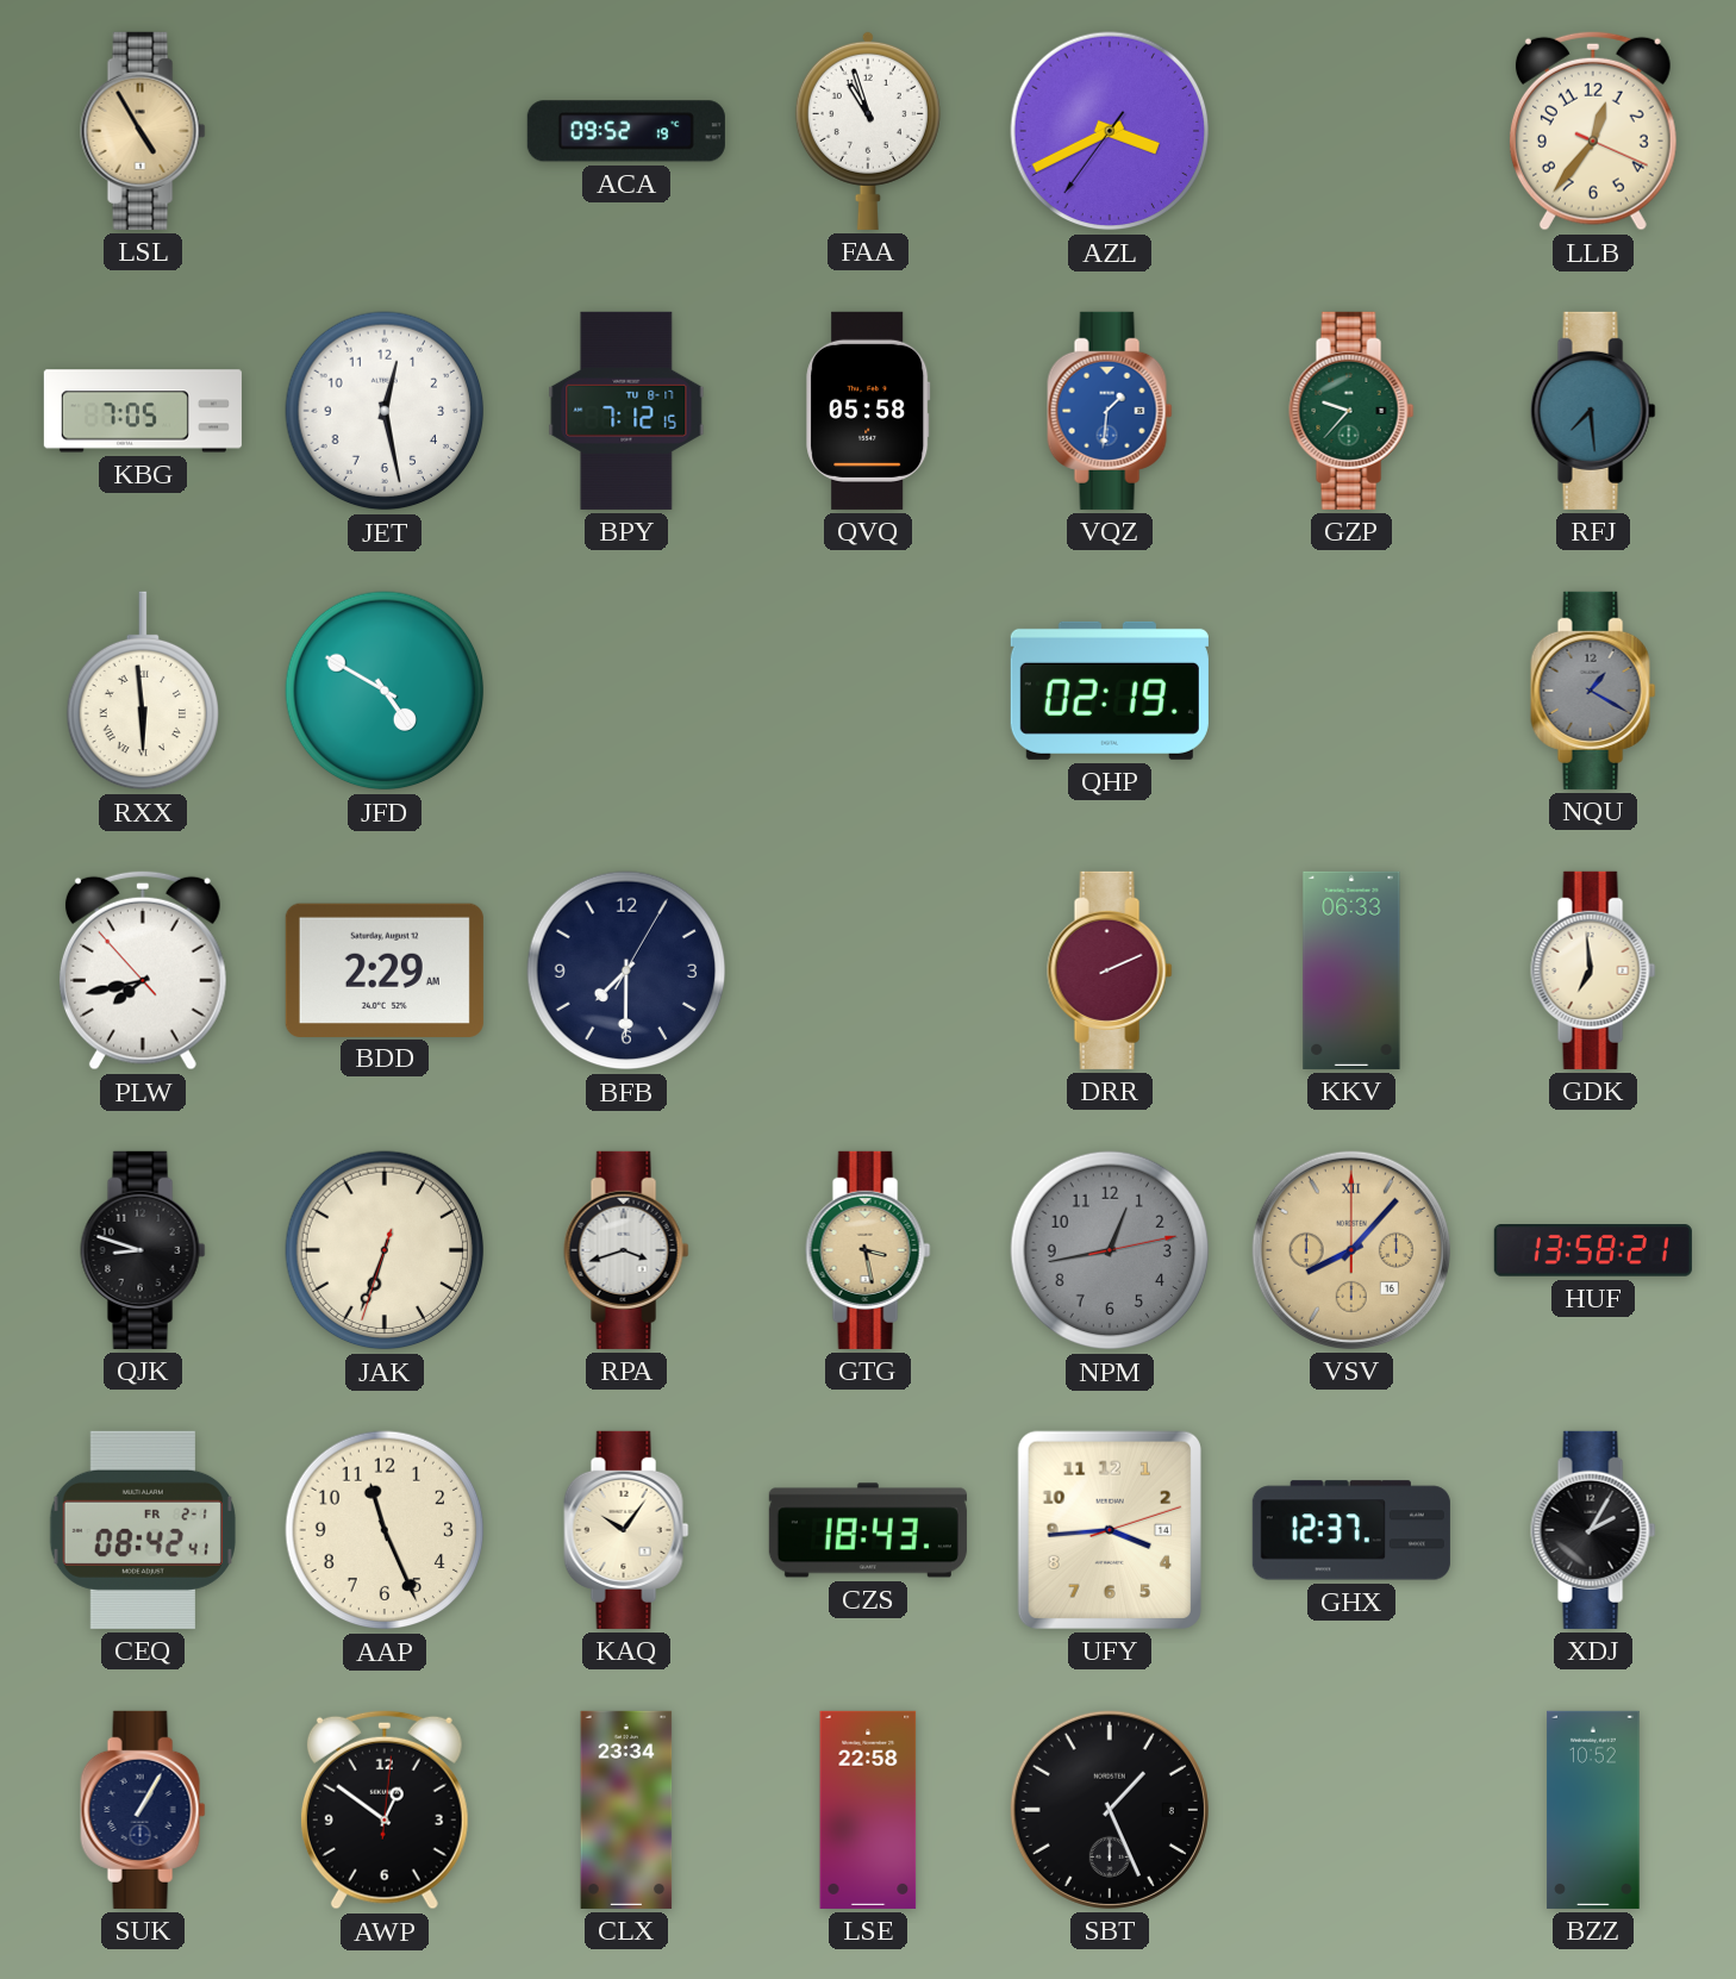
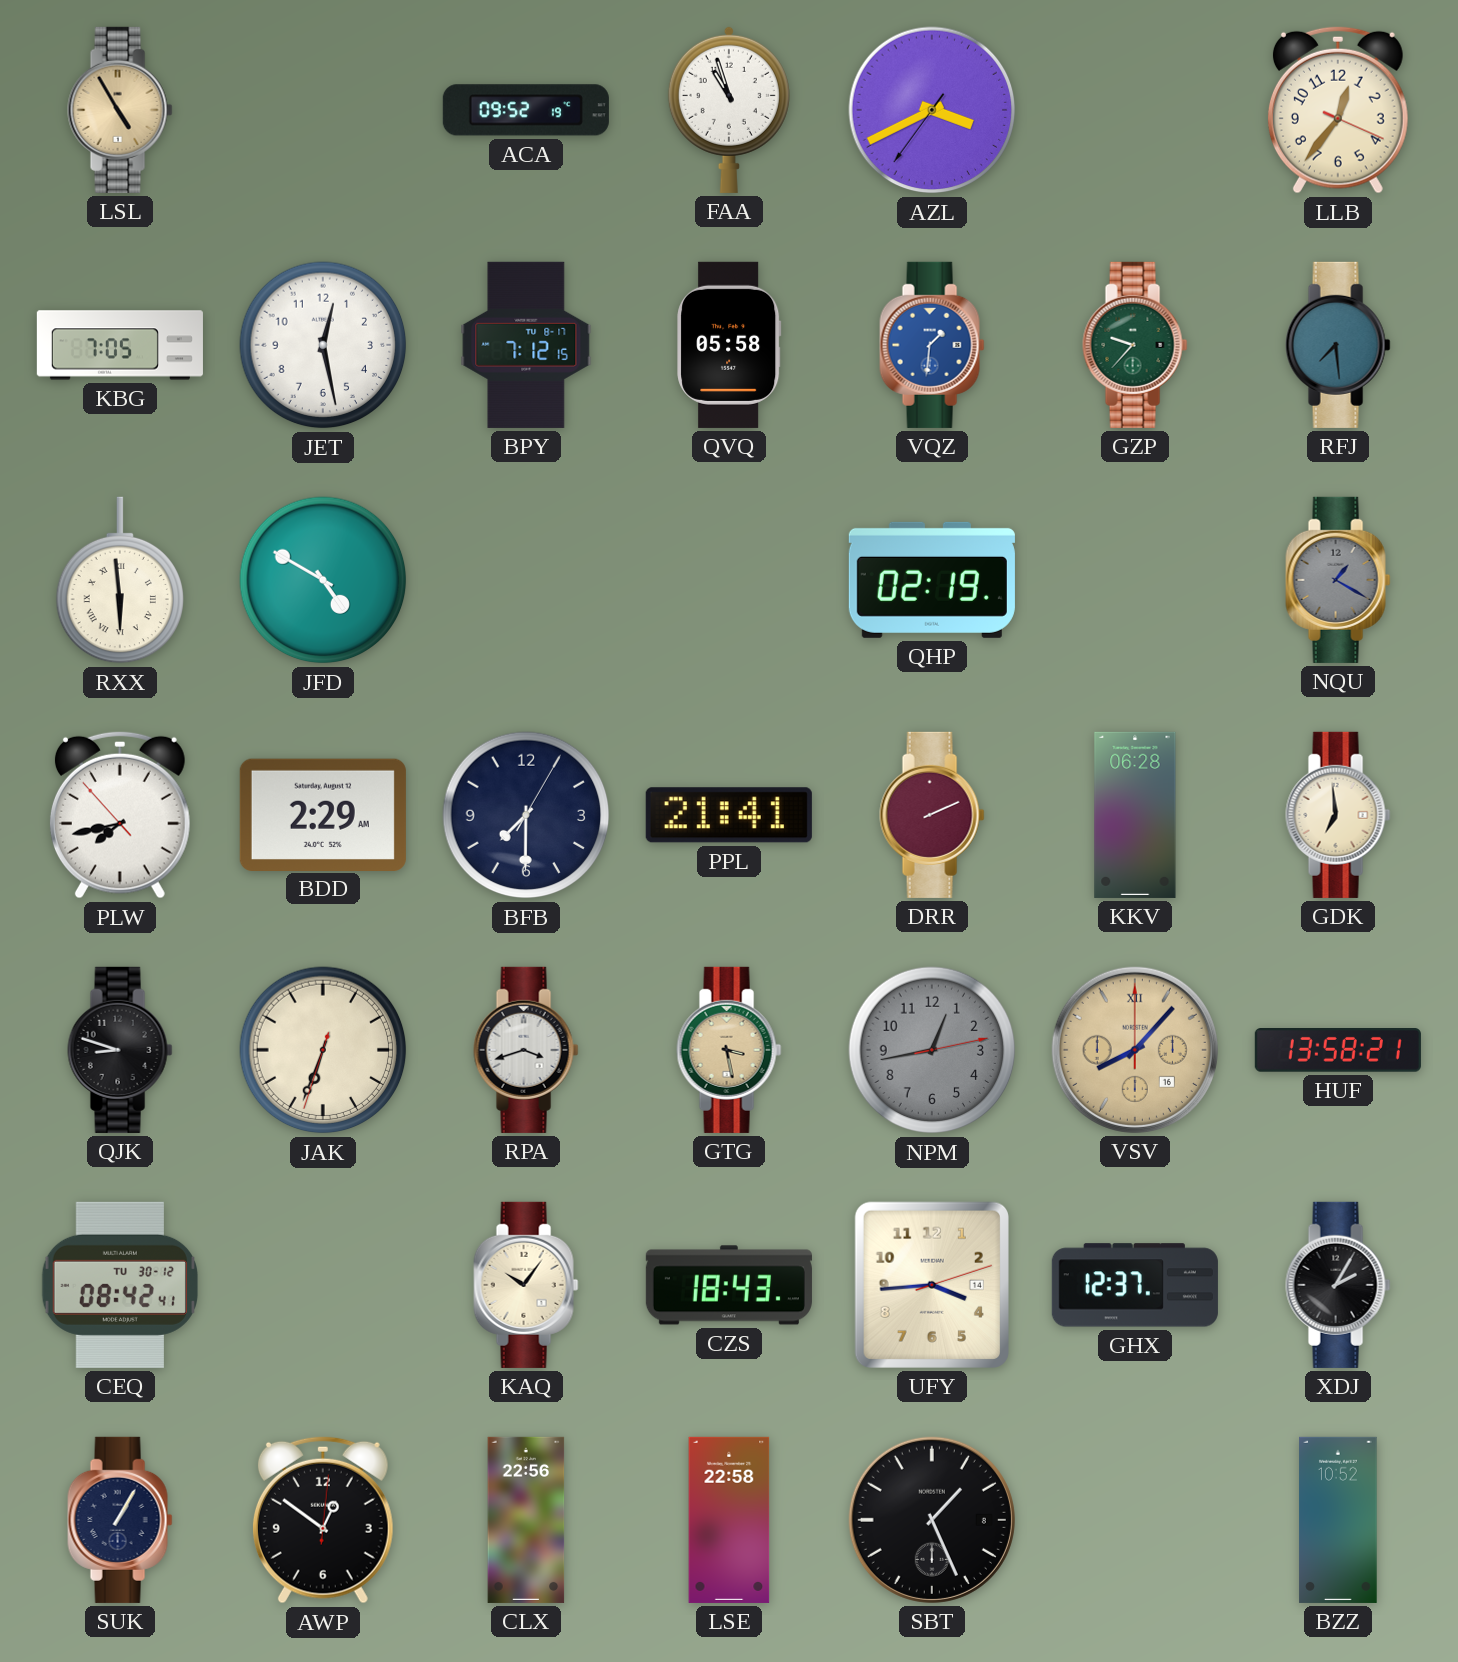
PPL: none -> 21:41 (729, 815)
KKV: 06:33 -> 06:28 (1135, 815)
CEQ date: FR 2-1 -> TU 30-12 (120, 1285)
AAP: 11:26 -> none (385, 1530)
CLX: 23:34 -> 22:56 (526, 1520)
